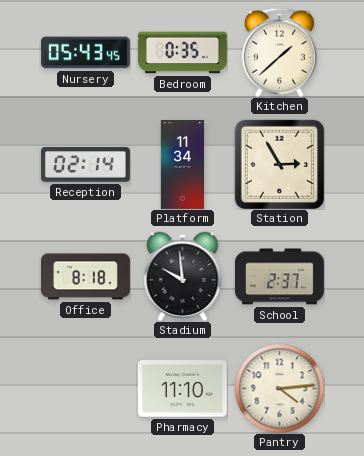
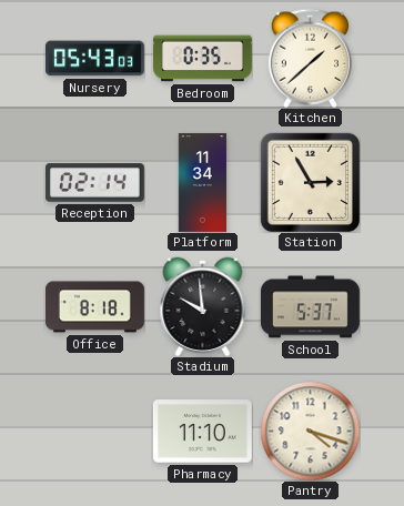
Nursery: 05:43:45 -> 05:43:03 (94, 59)
School: 2:37 -> 5:37 (310, 307)
Pantry: 4:14 -> 4:18 (310, 431)
